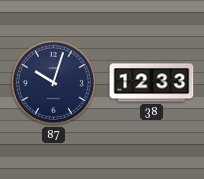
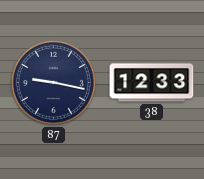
87: 10:03 -> 9:17 (53, 82)
